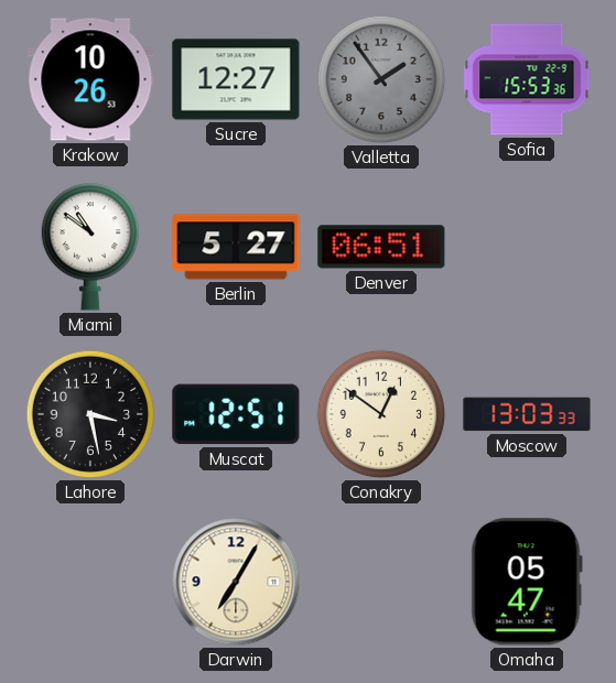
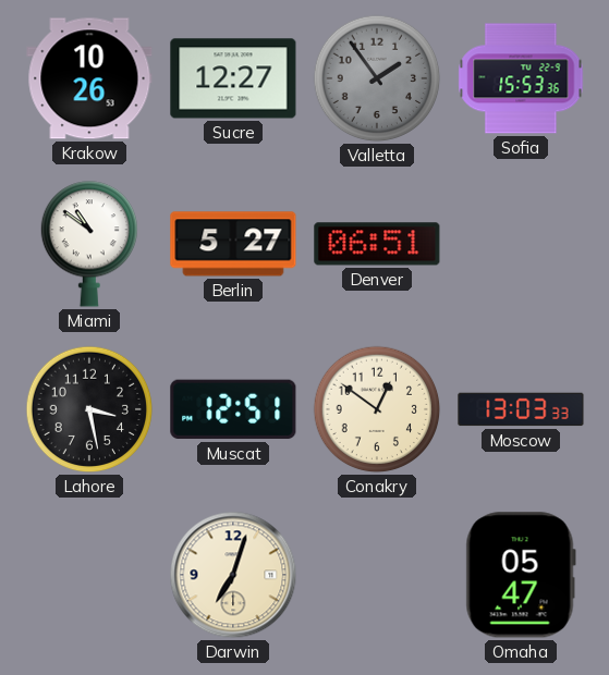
Darwin: 7:05 -> 7:03 (233, 575)
